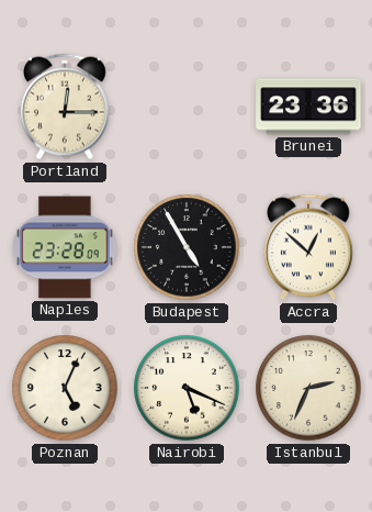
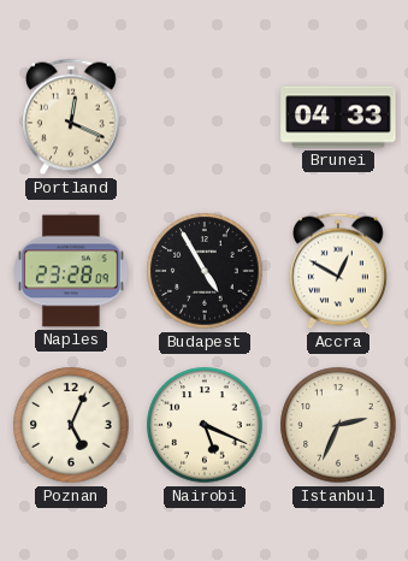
Portland: 12:15 -> 12:19 (71, 117)
Brunei: 23:36 -> 04:33 (338, 117)
Accra: 12:52 -> 12:50 (338, 271)
